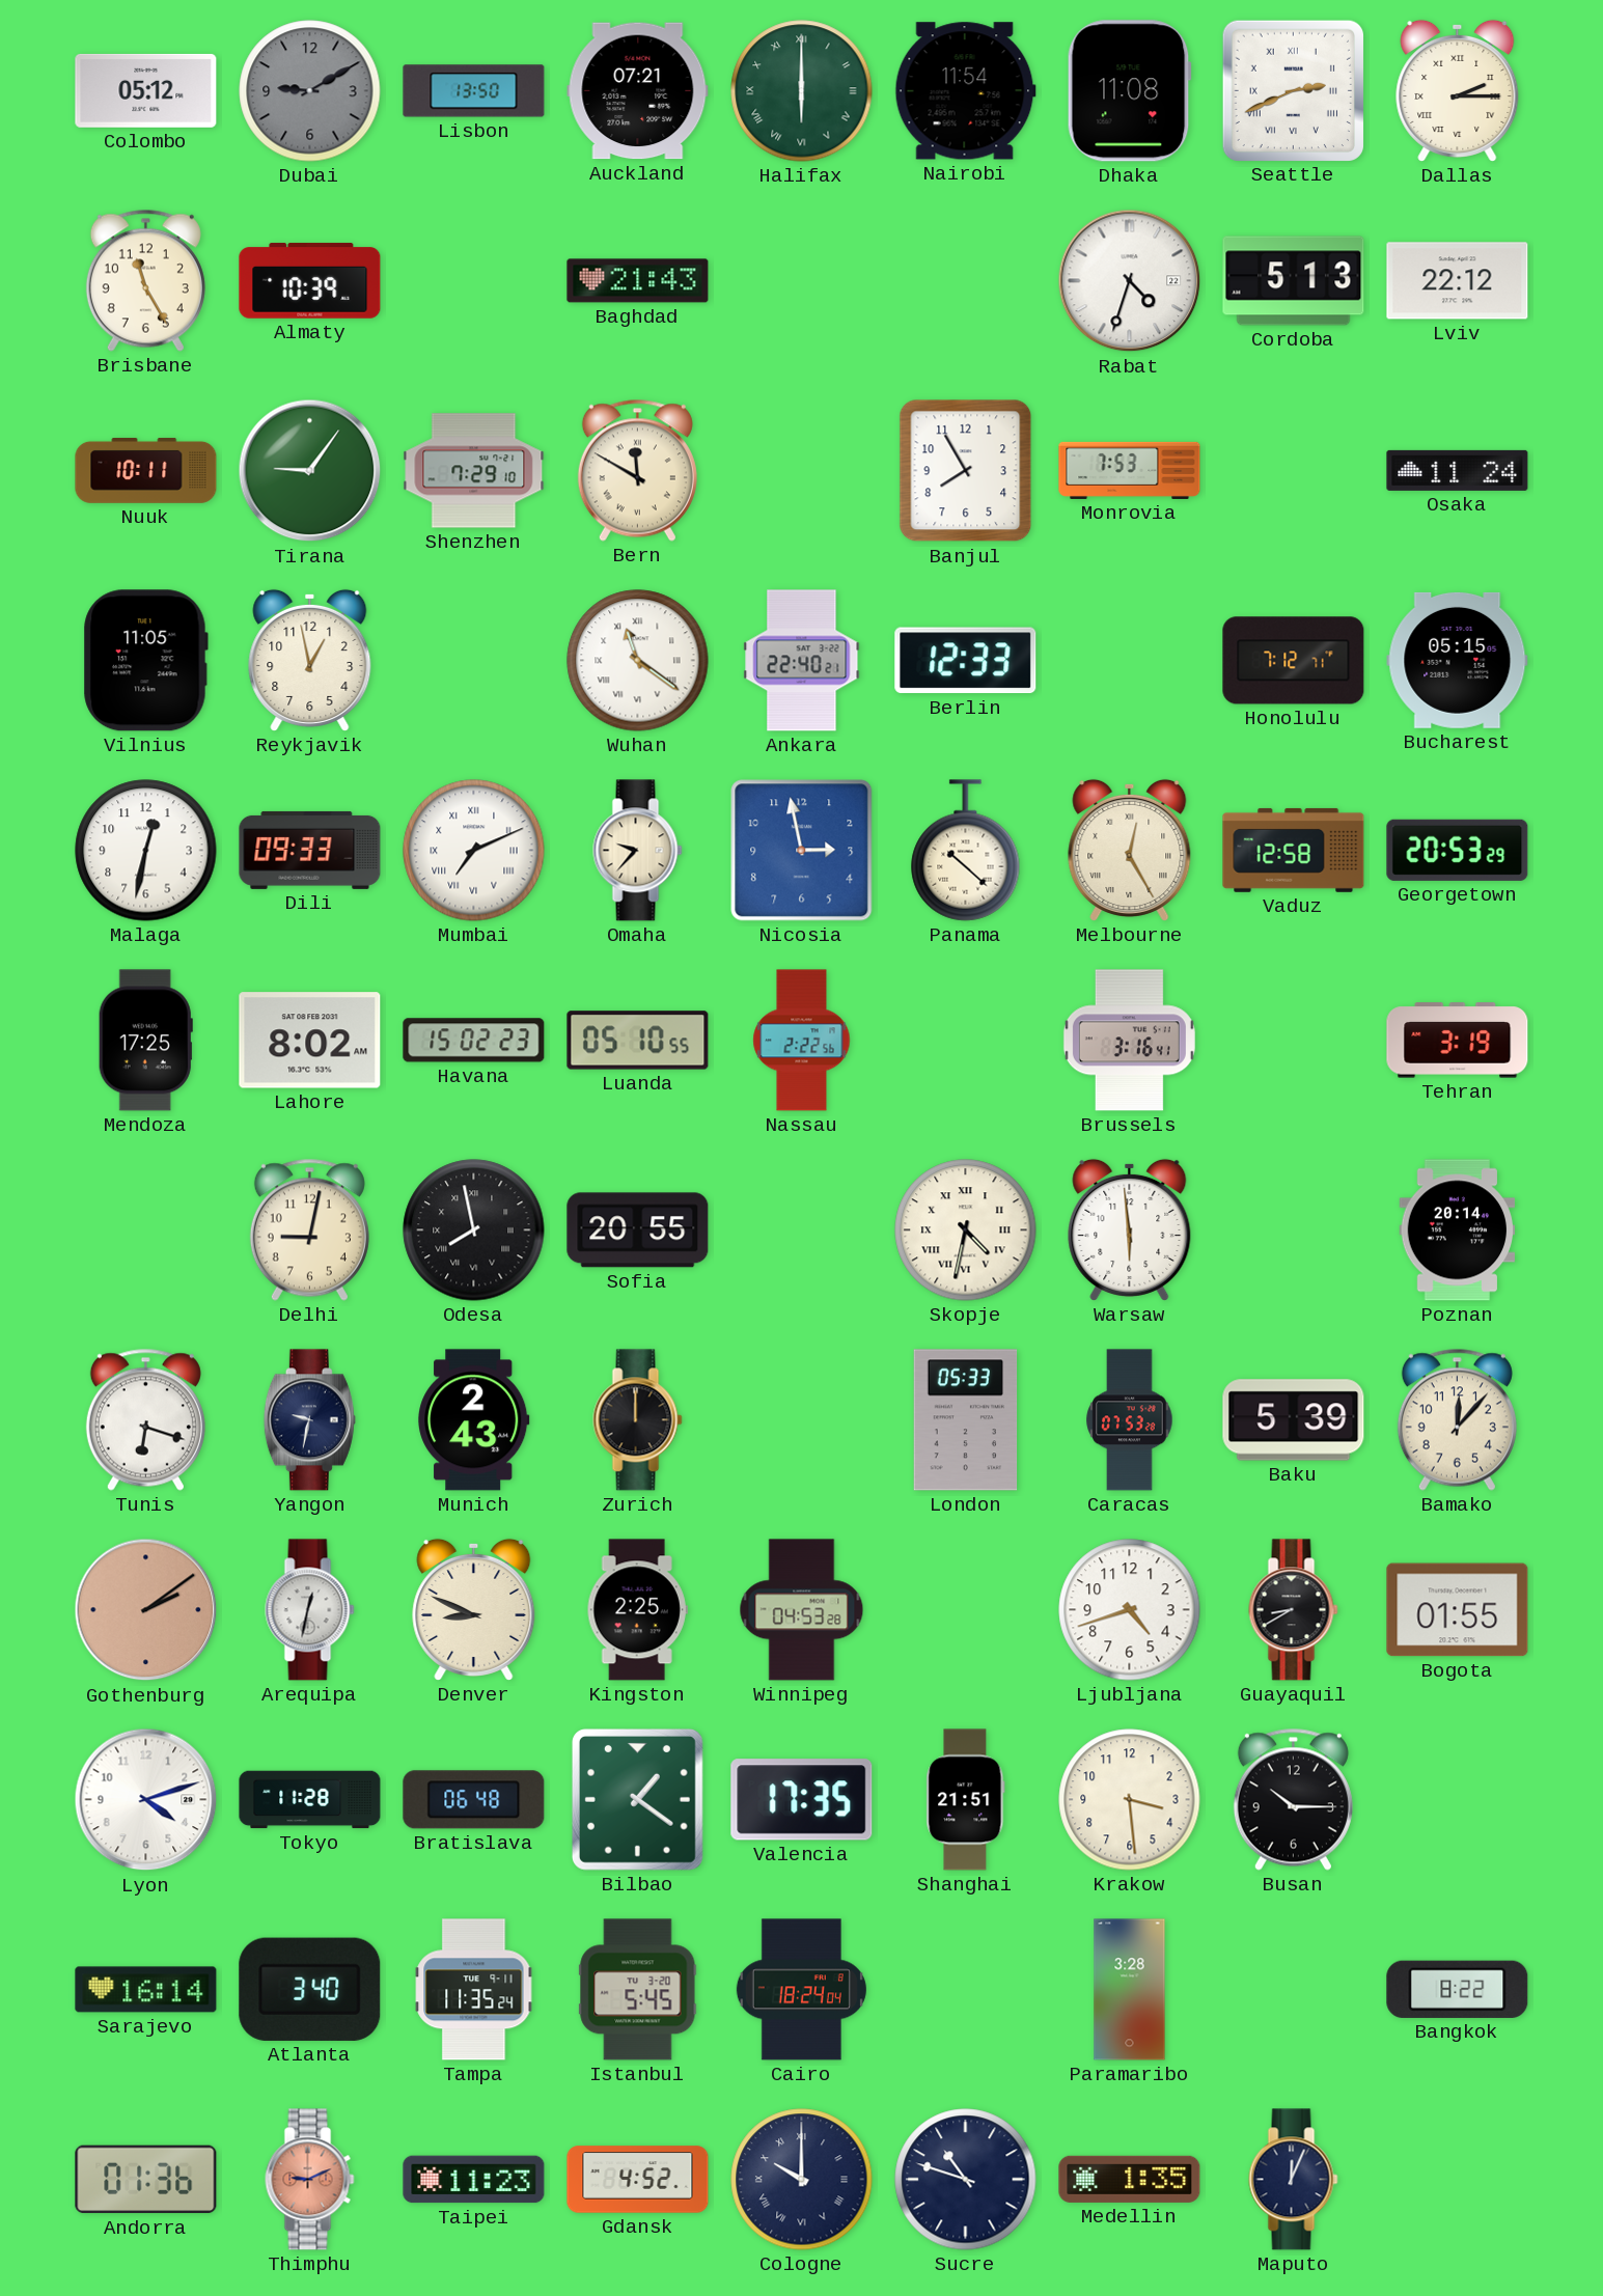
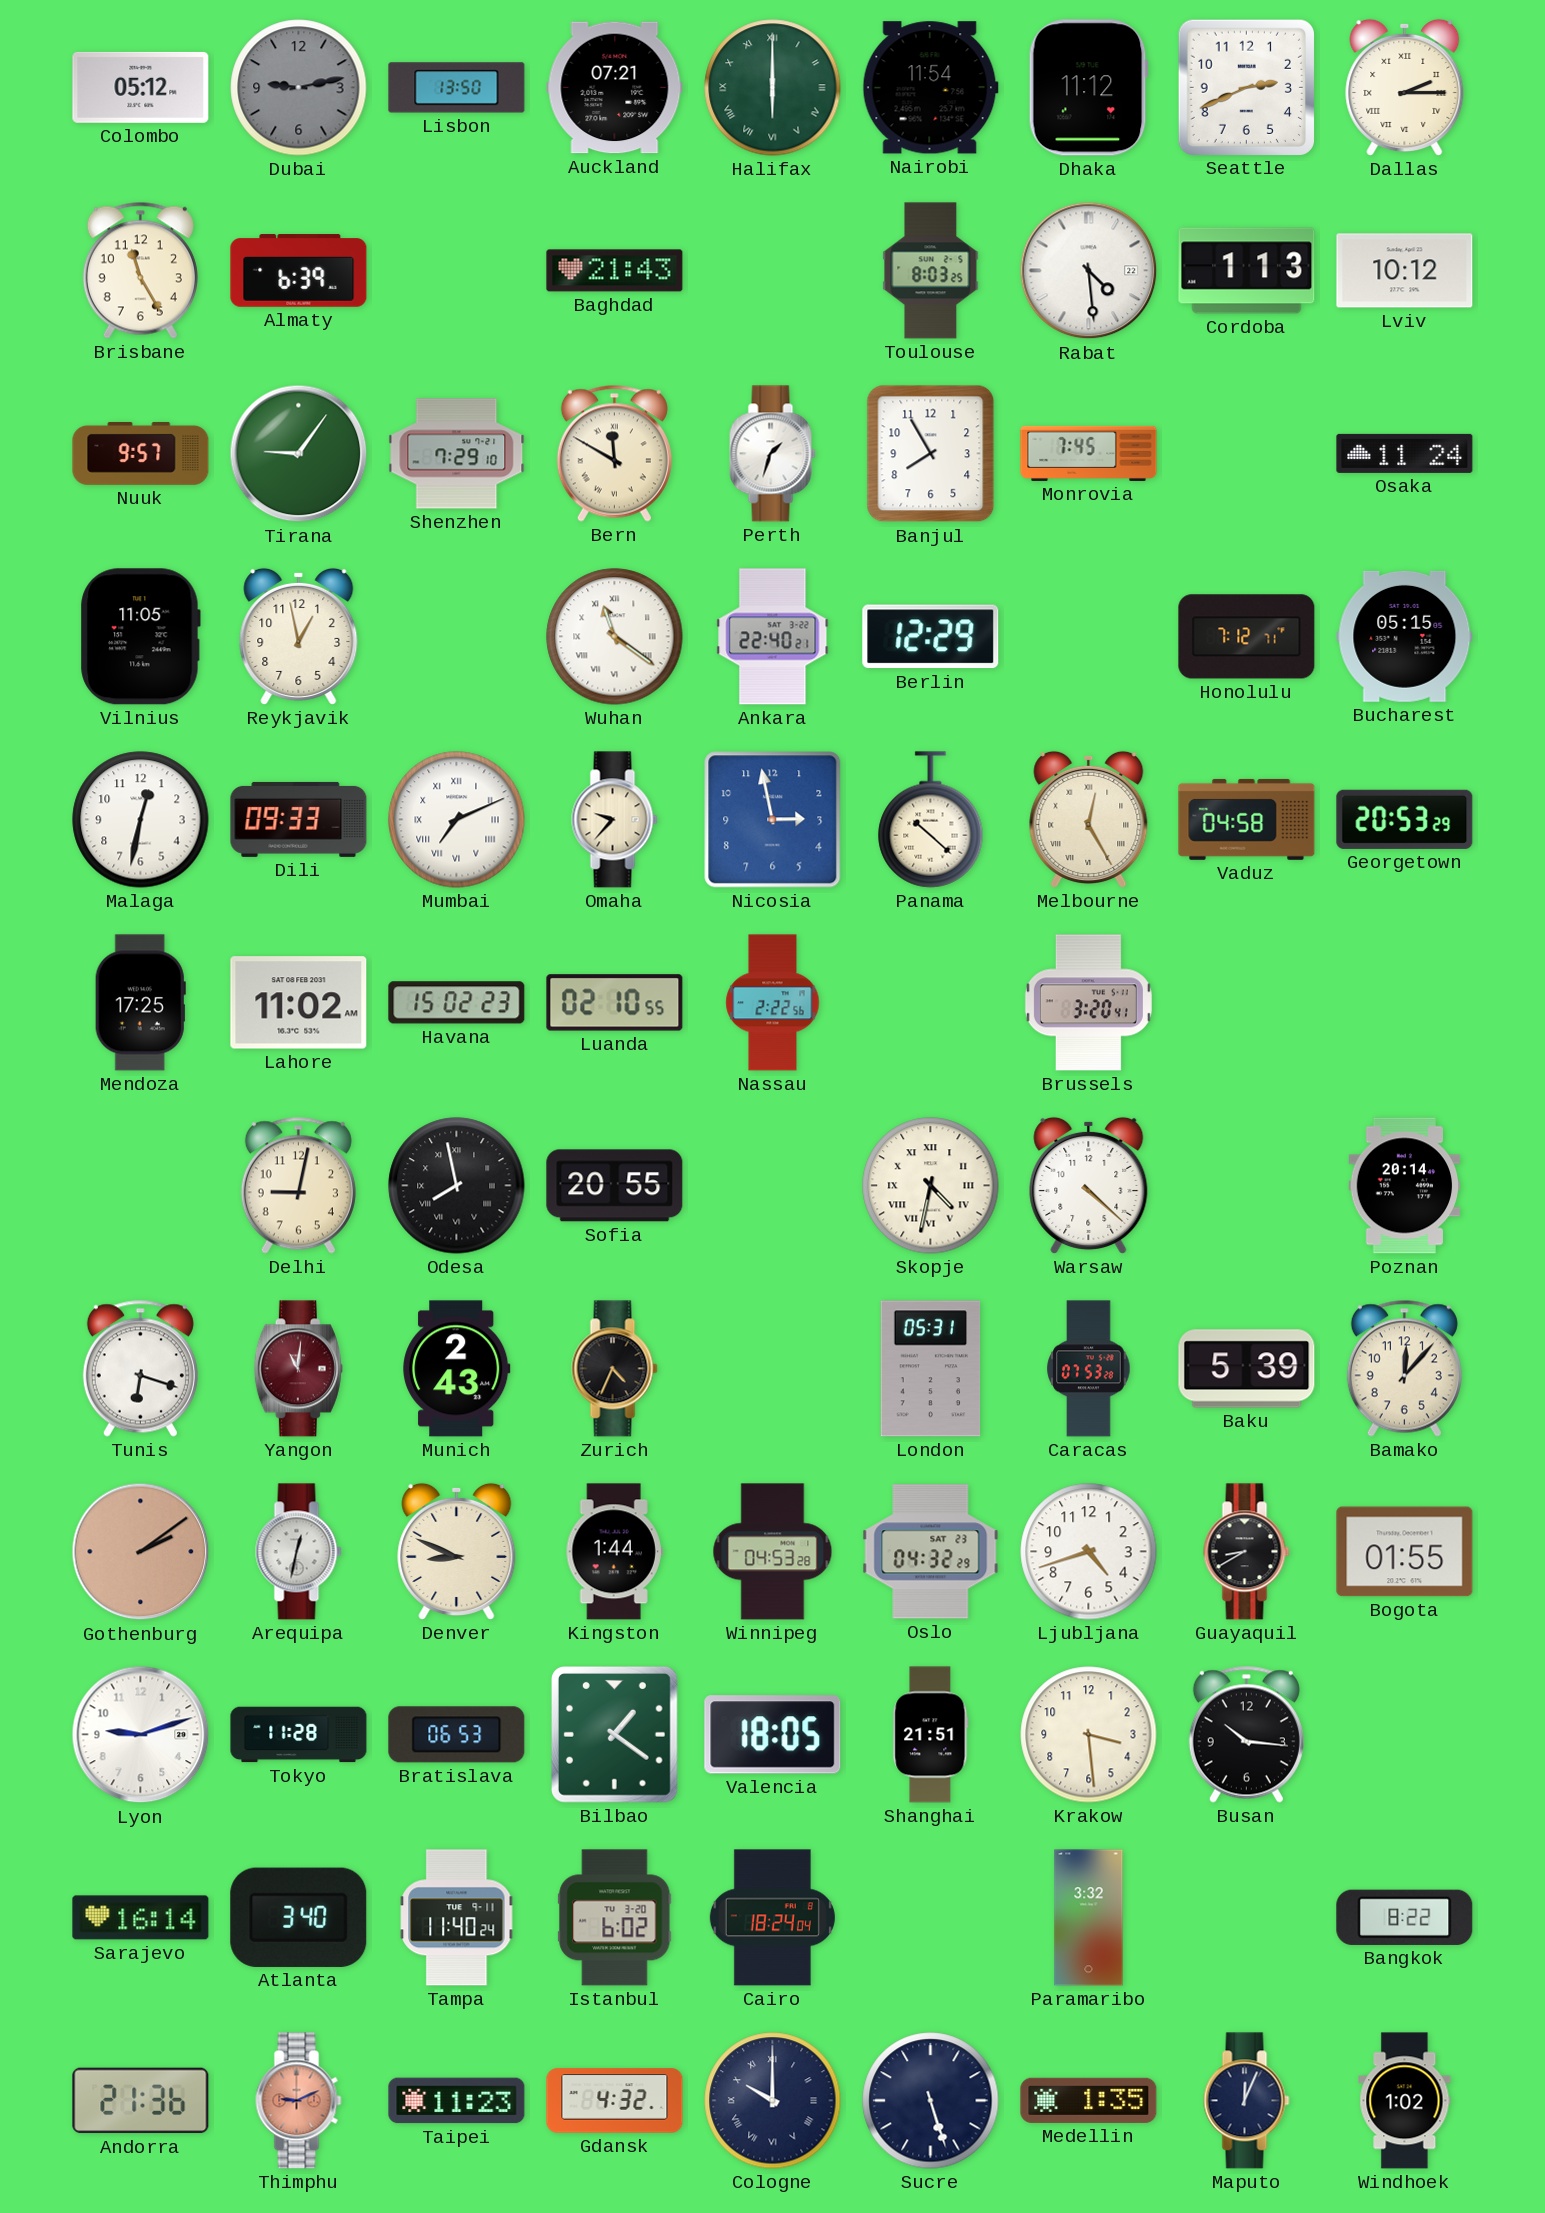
Dubai: 9:10 -> 9:13 (299, 88)
Dhaka: 11:08 -> 11:12 (1088, 88)
Seattle numerals: Roman -> Arabic (1246, 87)
Almaty: 10:39 -> 6:39 (299, 271)
Toulouse: none -> 8:03 (931, 271)
Rabat: 4:33 -> 4:29 (1089, 271)
Cordoba: 5:13 -> 1:13 (1247, 271)
Lviv: 22:12 -> 10:12 (1405, 271)
Nuuk: 10:11 -> 9:57 (141, 453)
Perth: none -> 1:33 (773, 454)
Monrovia: 7:53 -> 7:45 (1089, 453)
Berlin: 12:33 -> 12:29 (931, 637)
Vaduz: 12:58 -> 04:58 (1247, 819)
Lahore: 8:02 -> 11:02 (299, 1003)
Luanda: 05:10 -> 02:10 (615, 1003)
Brussels: 3:16 -> 3:20 (1088, 1003)
Tehran: 3:19 -> none (1458, 1041)
Warsaw: 5:59 -> 4:22 (1089, 1185)
Yangon: 9:32 -> 11:01 (298, 1369)
Yangon dial: navy -> burgundy (298, 1369)
Zurich: 12:00 -> 4:34 (615, 1369)
London: 05:33 -> 05:31 (931, 1369)
Kingston: 2:25 -> 1:44 (614, 1552)
Oslo: none -> 04:32 (931, 1552)
Lyon: 4:12 -> 9:12 (141, 1735)
Bratislava: 06:48 -> 06:53 (457, 1735)
Valencia: 17:35 -> 18:05 (773, 1735)
Busan: 10:15 -> 10:16 (1246, 1734)
Tampa: 11:35 -> 11:40 (457, 1918)
Istanbul: 5:45 -> 6:02 (615, 1918)
Paramaribo: 3:28 -> 3:32 (1089, 1918)
Andorra: 01:36 -> 21:36 (141, 2101)
Gdansk: 4:52 -> 4:32 (615, 2101)
Sucre: 10:48 -> 5:27 (931, 2101)
Windhoek: none -> 1:02 (1405, 2101)
